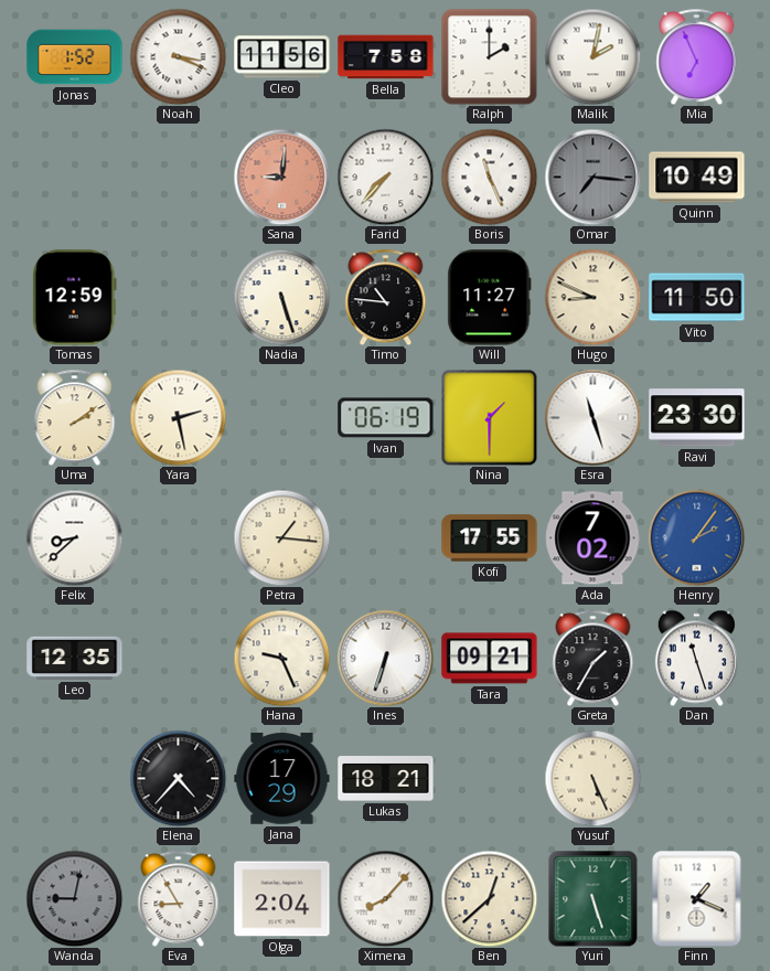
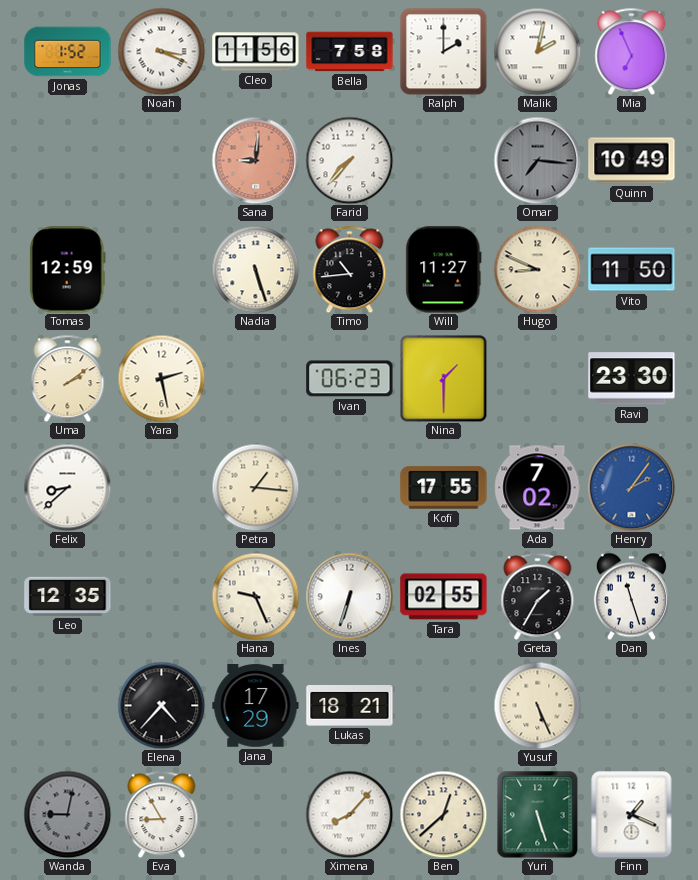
Boris: 11:26 -> none (489, 177)
Timo: 10:46 -> 10:44 (350, 269)
Ivan: 06:19 -> 06:23 (350, 379)
Esra: 11:27 -> none (592, 417)
Tara: 09:21 -> 02:55 (444, 597)
Olga: 2:04 -> none (282, 899)
